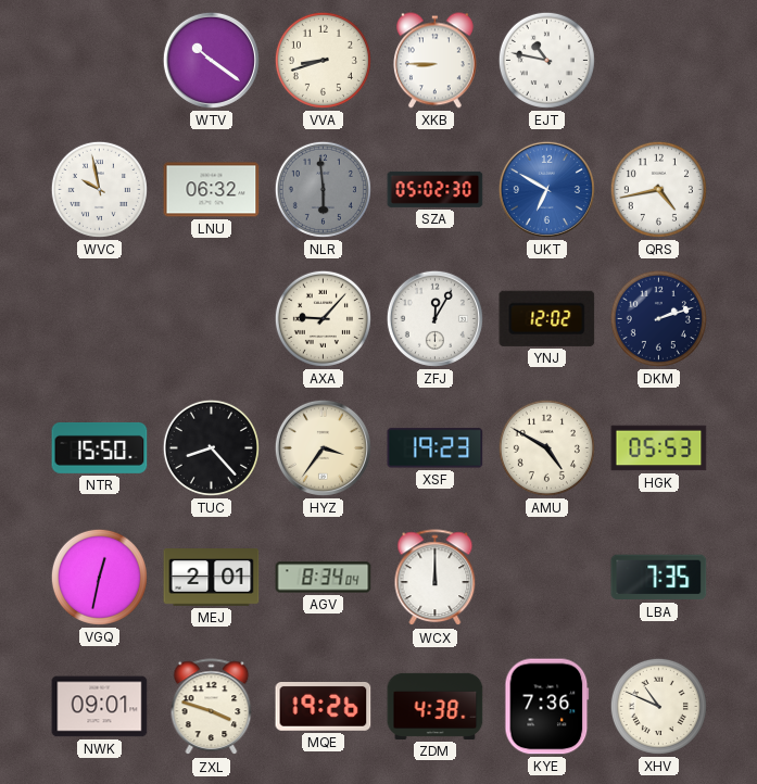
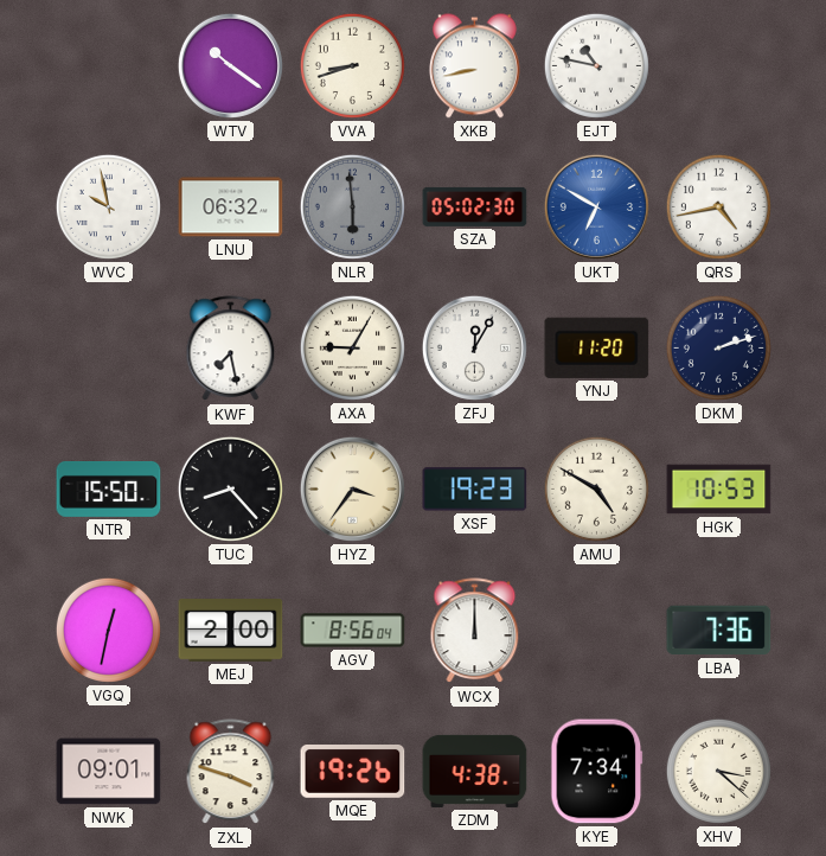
XKB: 8:45 -> 8:43 (474, 66)
KWF: none -> 7:28 (231, 349)
AXA: 9:07 -> 9:05 (352, 347)
YNJ: 12:02 -> 11:20 (597, 347)
HGK: 05:53 -> 10:53 (719, 490)
MEJ: 2:01 -> 2:00 (231, 631)
AGV: 8:34 -> 8:56 (353, 631)
LBA: 7:35 -> 7:36 (719, 631)
KYE: 7:36 -> 7:34 (597, 772)
XHV: 10:49 -> 3:22 (718, 771)
